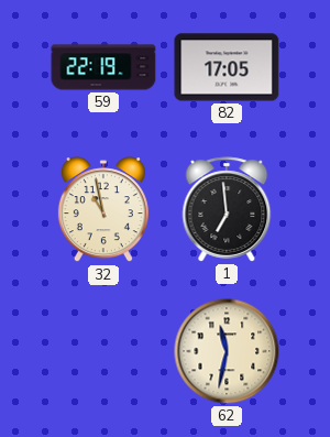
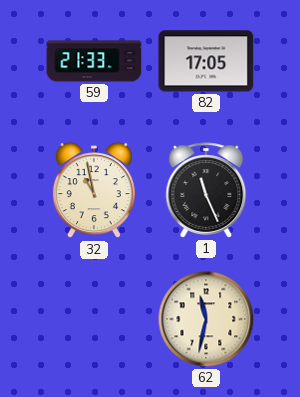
59: 22:19 -> 21:33 (94, 61)
1: 6:59 -> 11:26 (206, 190)
